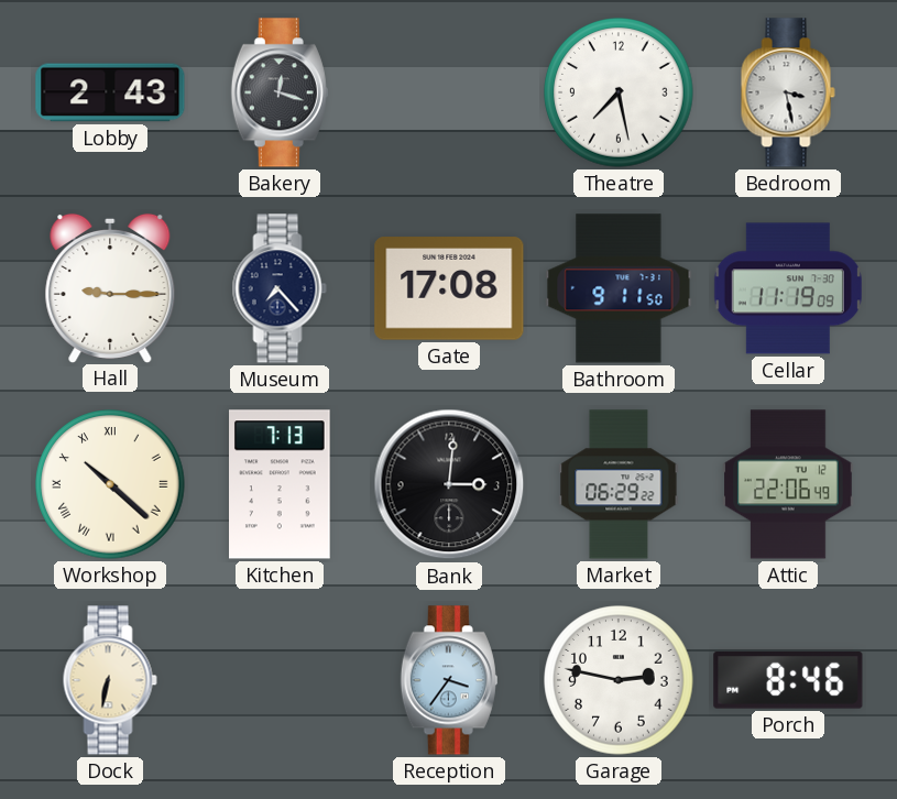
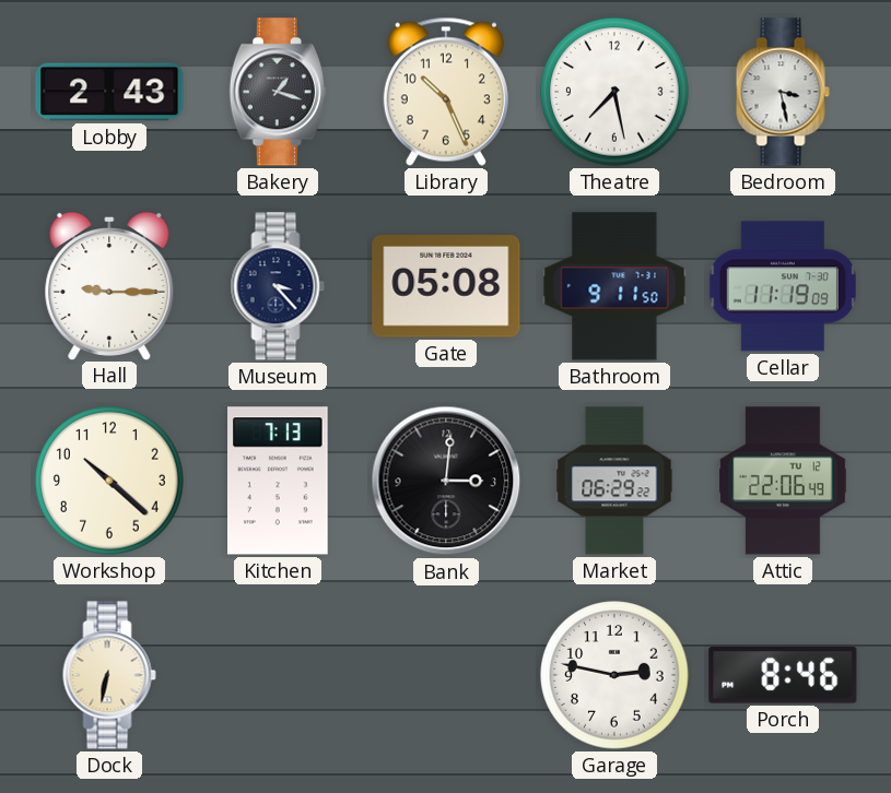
Bakery: 12:18 -> 1:18 (278, 92)
Library: none -> 10:26 (446, 92)
Museum: 7:23 -> 3:23 (278, 286)
Gate: 17:08 -> 05:08 (446, 286)
Workshop numerals: Roman -> Arabic (109, 481)
Reception: 3:36 -> none (449, 680)
